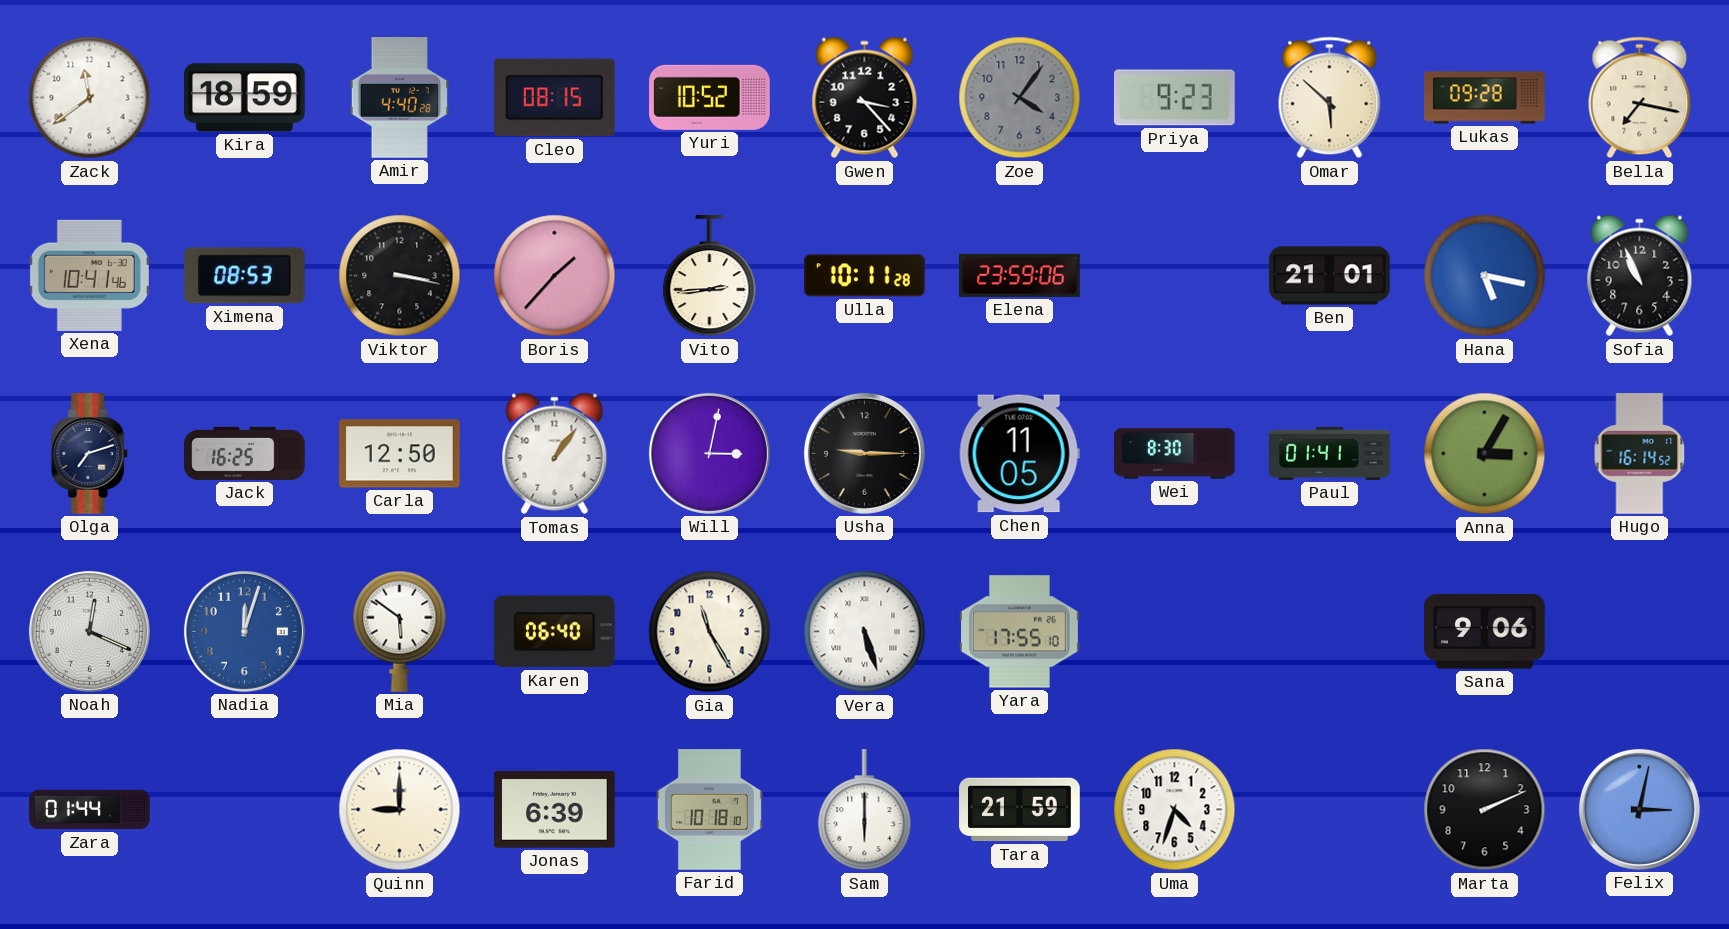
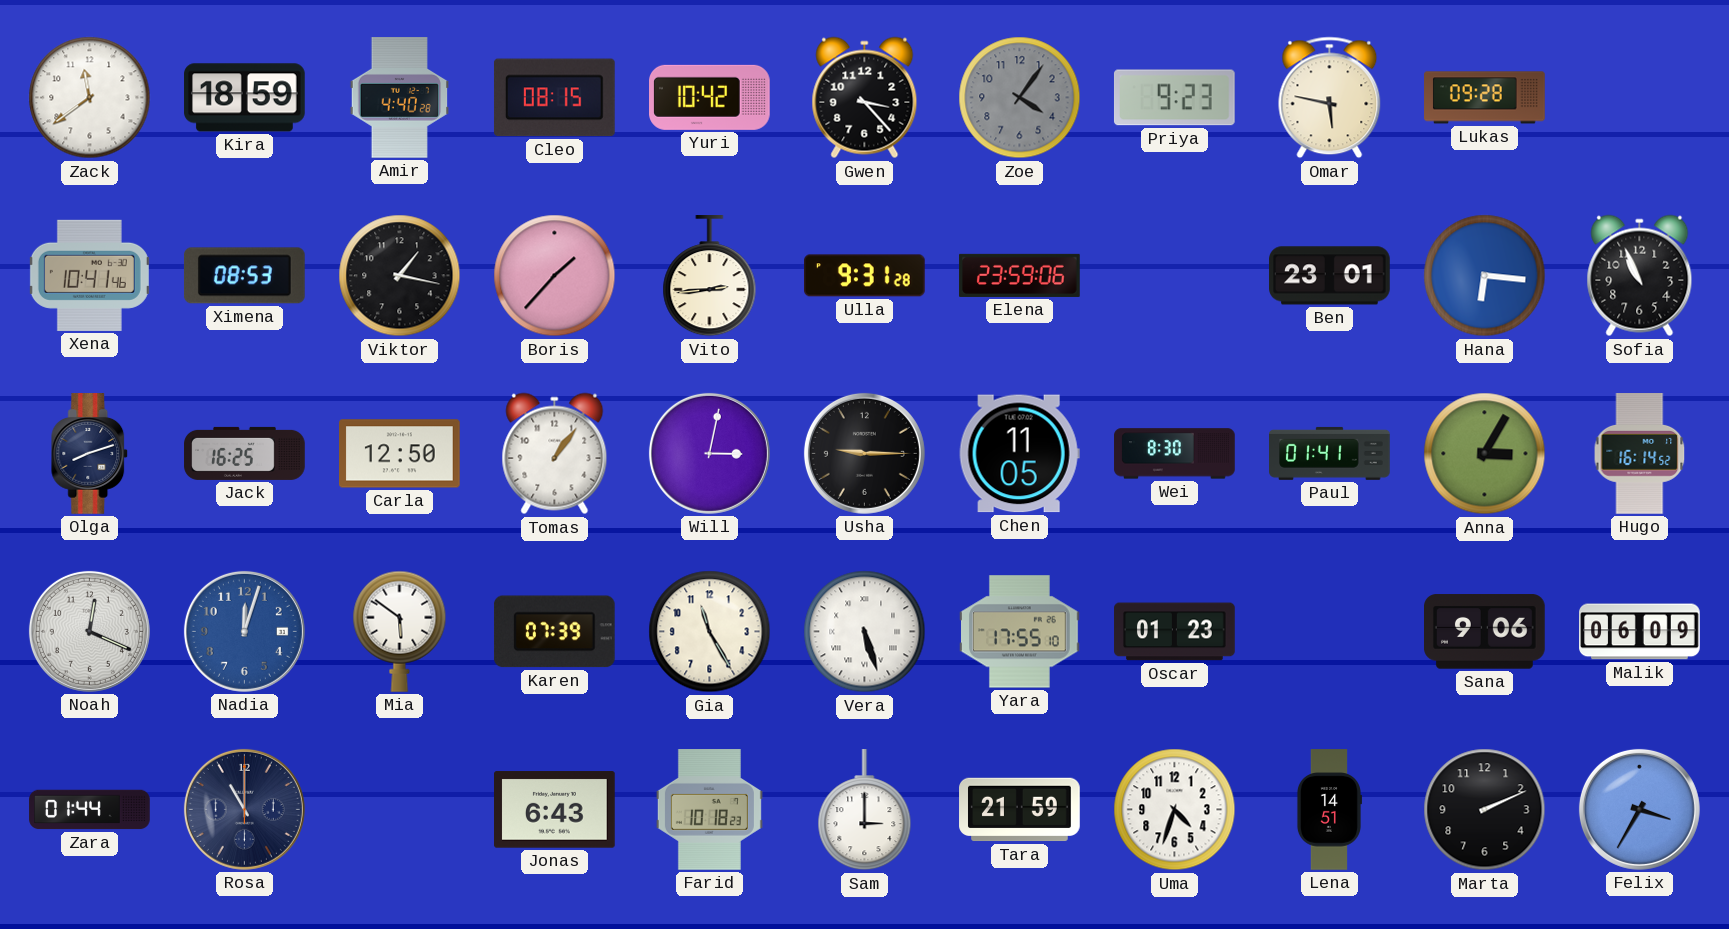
Yuri: 10:52 -> 10:42 (710, 97)
Omar: 5:52 -> 5:47 (1330, 98)
Bella: 7:17 -> none (1640, 98)
Viktor: 3:17 -> 1:17 (400, 276)
Ulla: 10:11 -> 9:31 (865, 276)
Ben: 21:01 -> 23:01 (1330, 276)
Hana: 5:17 -> 6:16 (1485, 276)
Olga: 7:12 -> 8:12 (90, 454)
Karen: 06:40 -> 07:39 (554, 632)
Oscar: none -> 01:23 (1175, 632)
Malik: none -> 06:09 (1640, 632)
Rosa: none -> 11:00 (244, 809)
Quinn: 9:00 -> none (400, 810)
Jonas: 6:39 -> 6:43 (555, 810)
Farid: 10:18:10 -> 10:18:23 (709, 810)
Sam: 6:00 -> 3:00 (865, 810)
Lena: none -> 14:51 (1329, 810)
Felix: 3:02 -> 3:35 (1639, 809)
